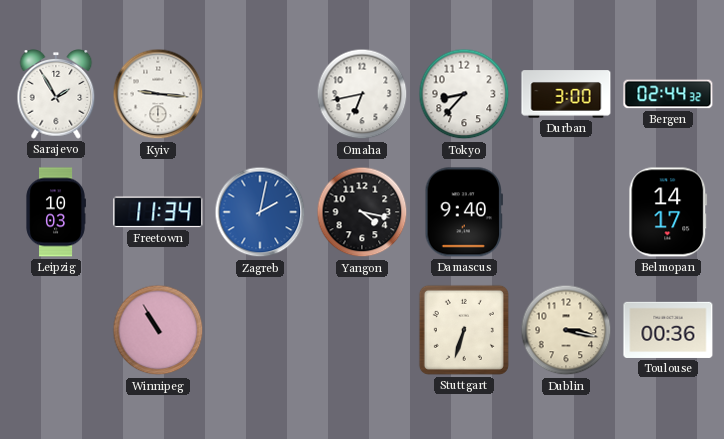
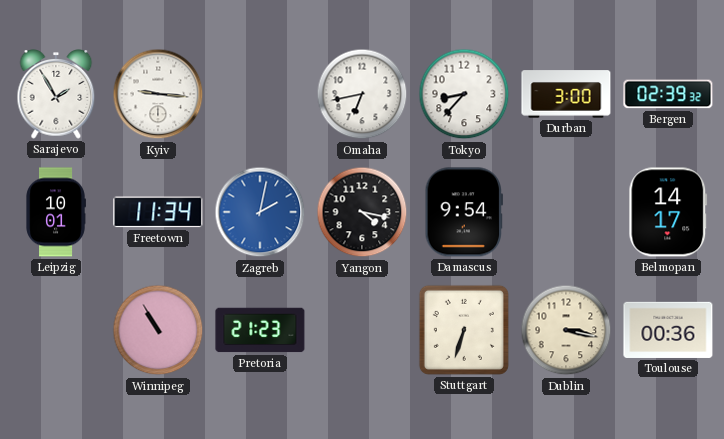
Bergen: 02:44 -> 02:39 (668, 94)
Leipzig: 10:03 -> 10:01 (56, 212)
Damascus: 9:40 -> 9:54 (463, 212)
Pretoria: none -> 21:23 (260, 330)
